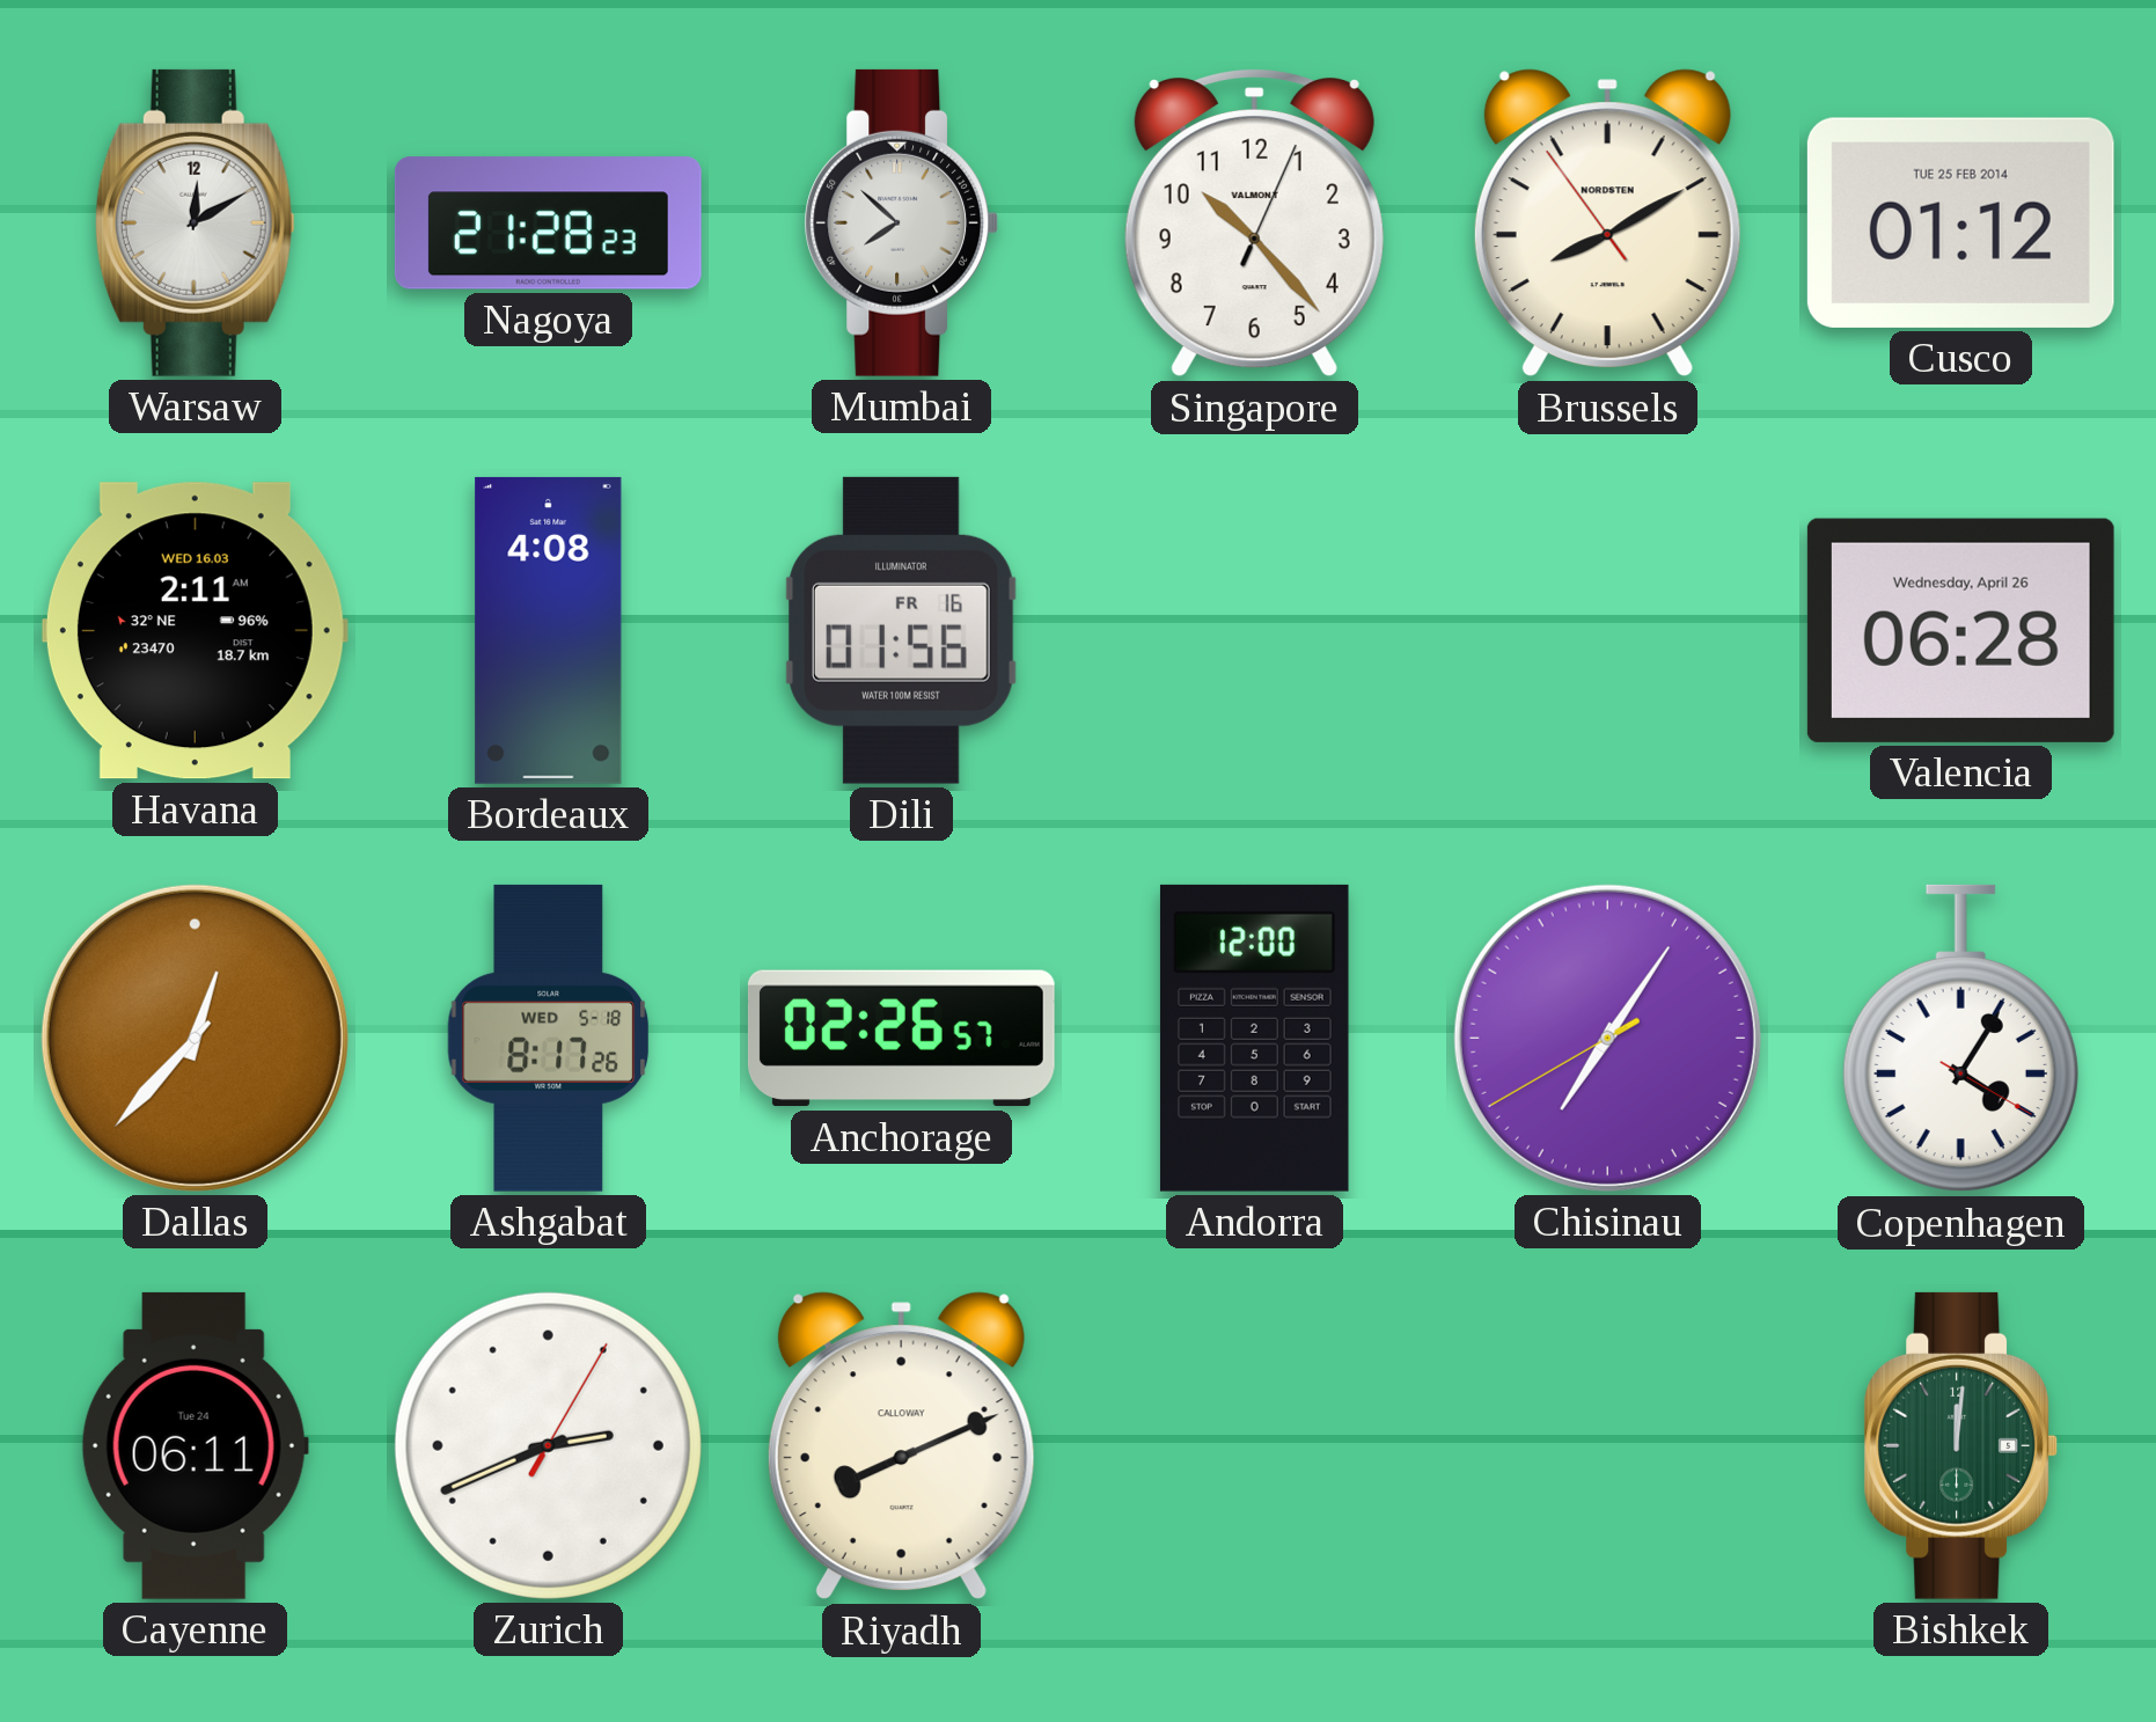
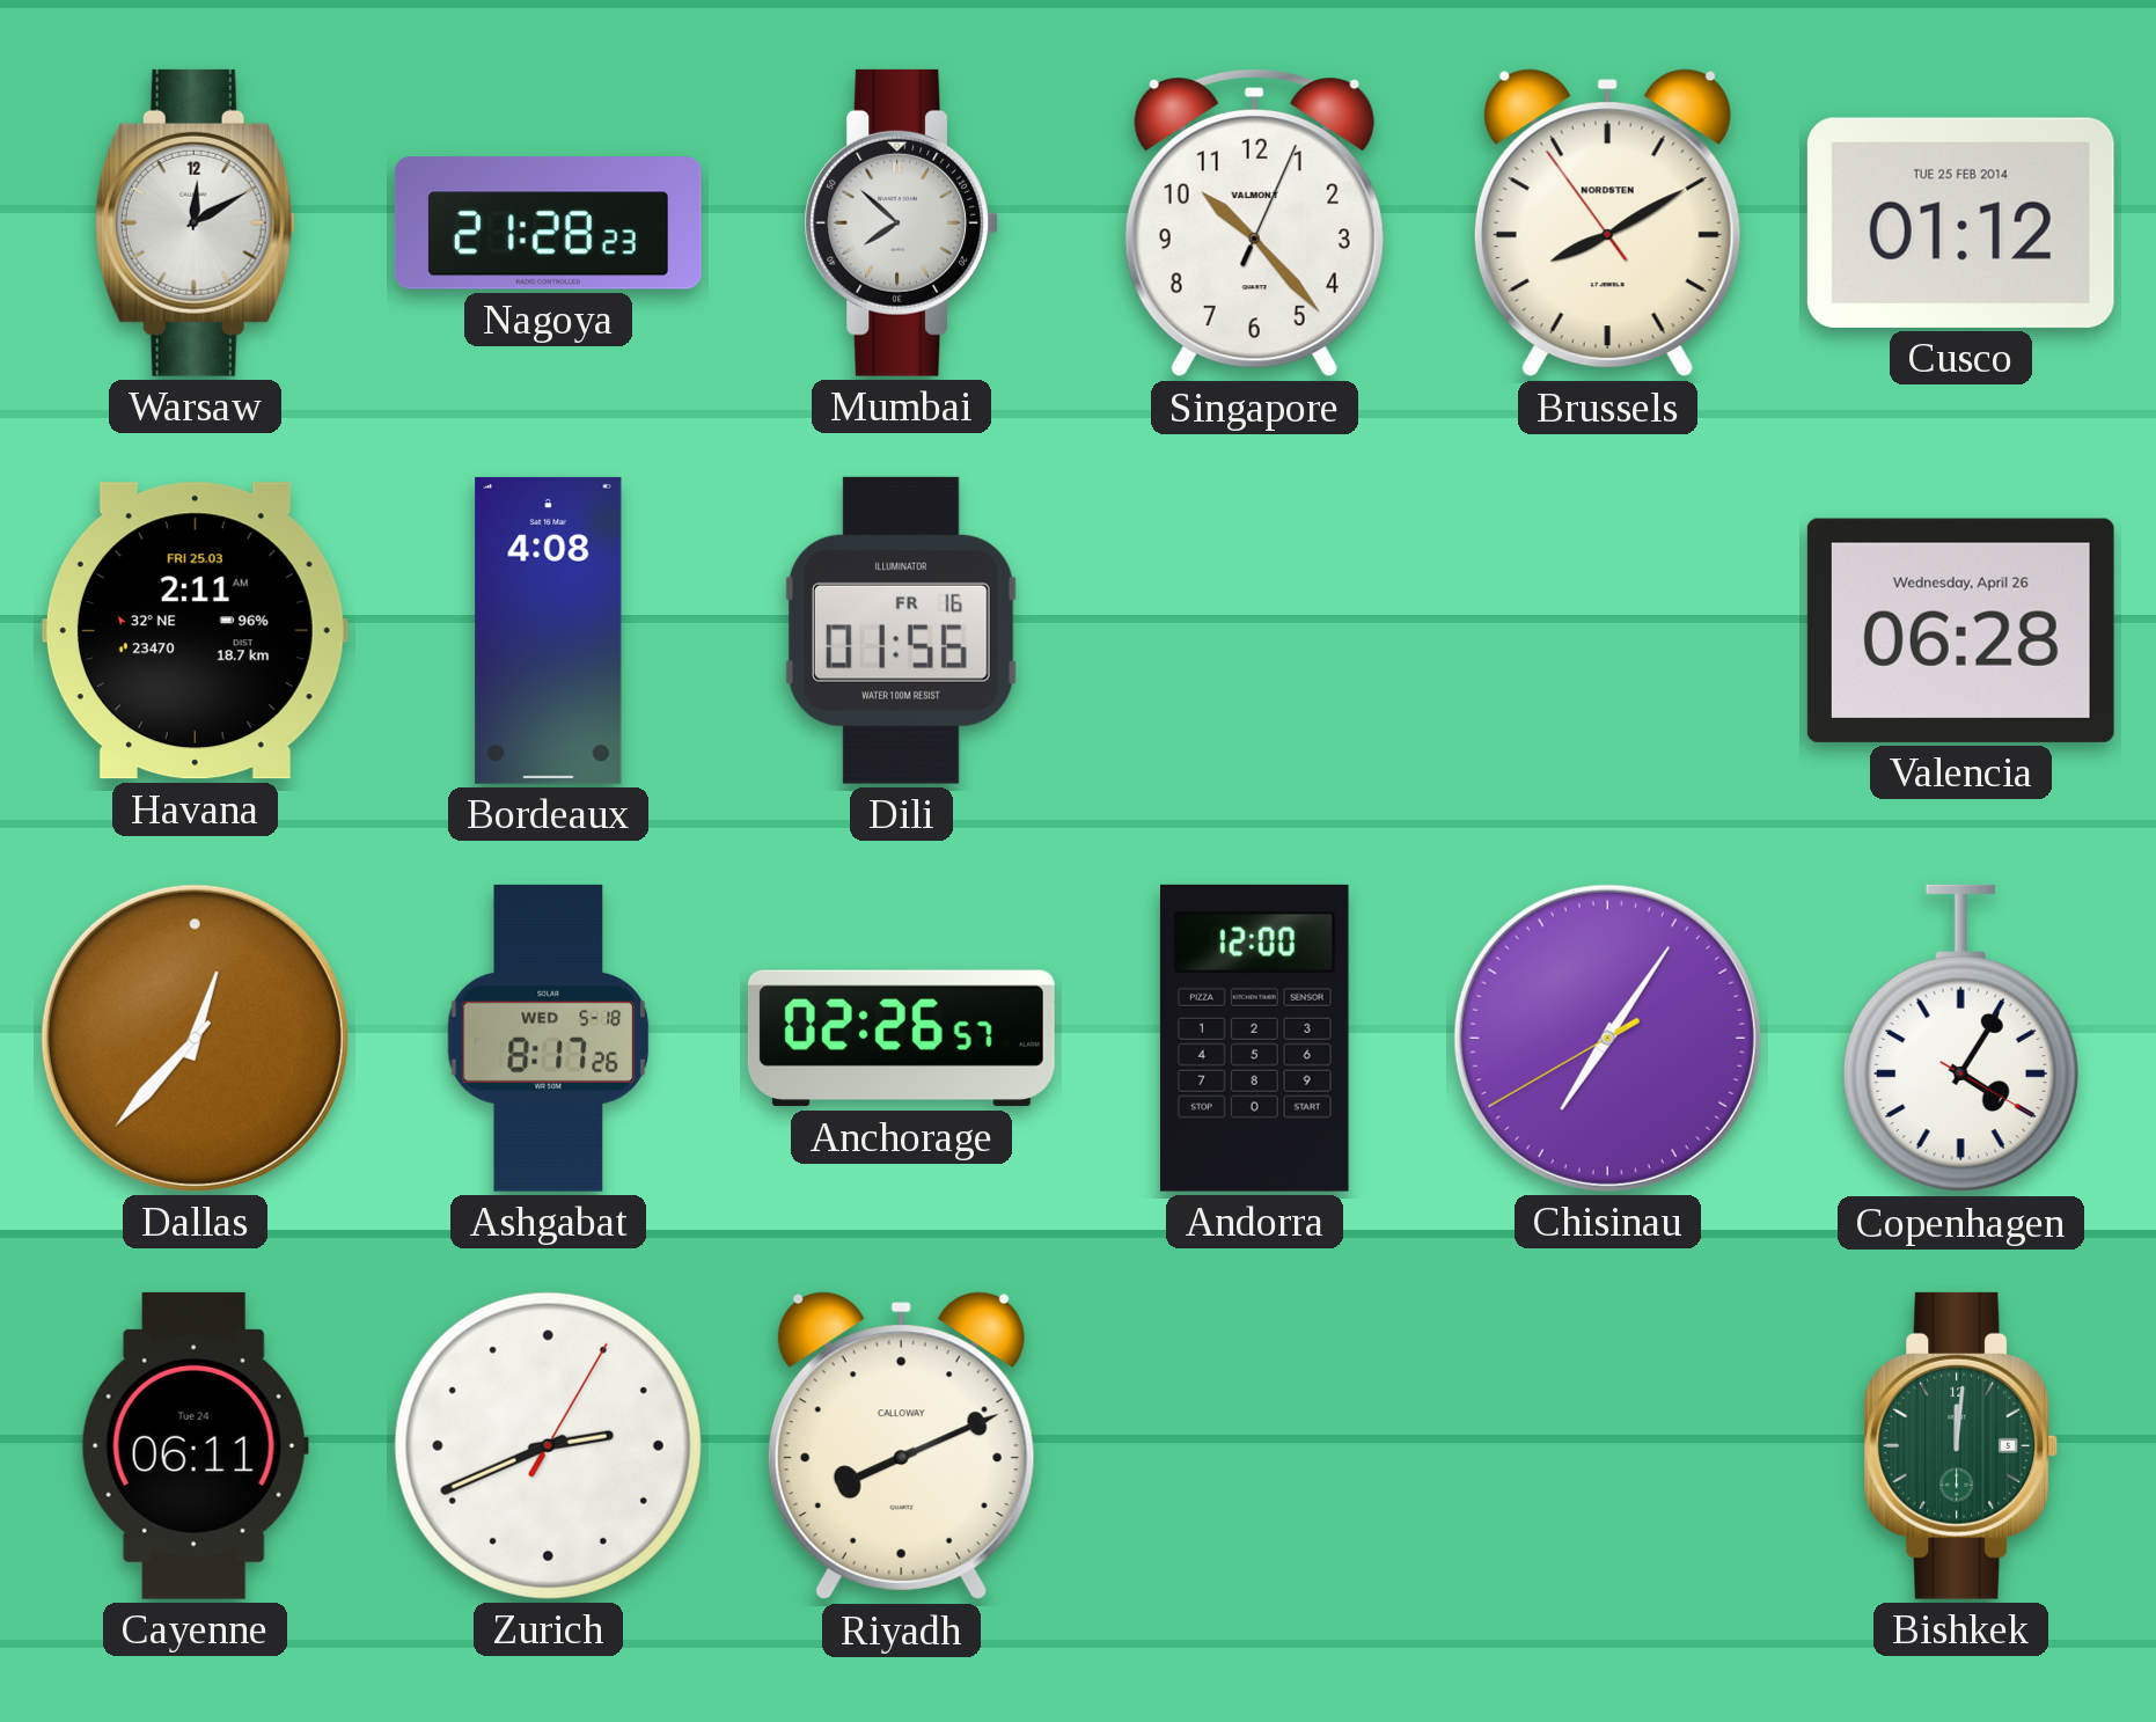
Havana date: WED 16.03 -> FRI 25.03 (195, 631)
